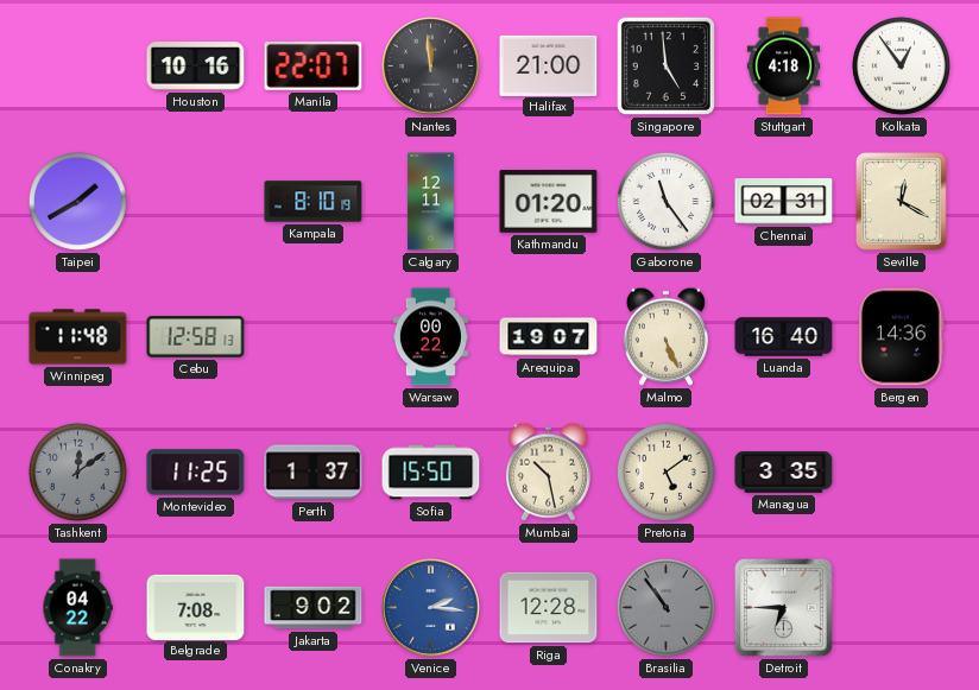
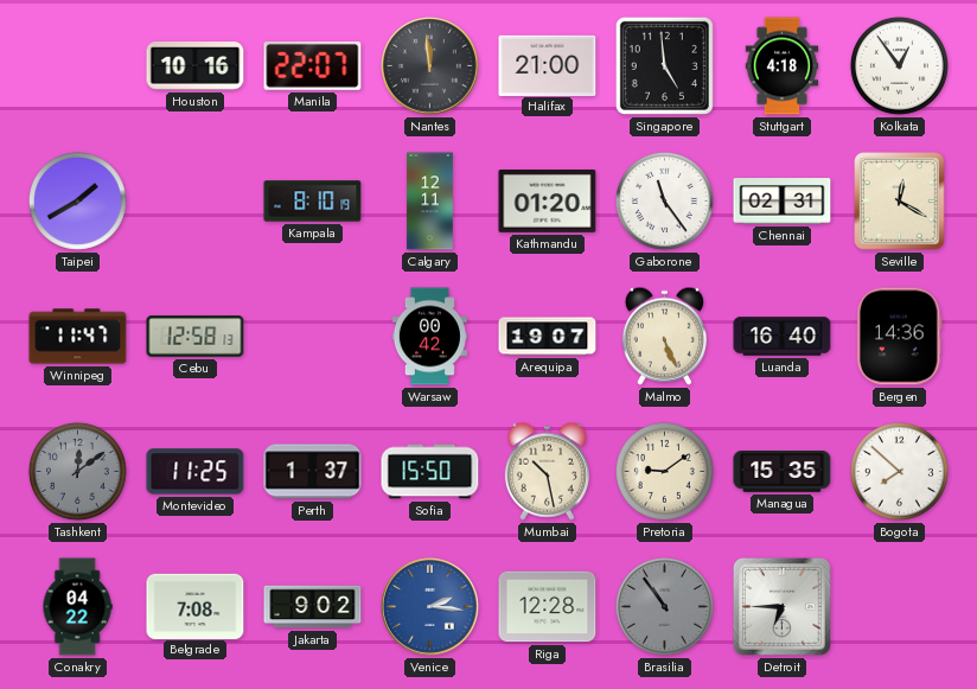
Winnipeg: 11:48 -> 11:47 (78, 337)
Warsaw: 00:22 -> 00:42 (429, 337)
Pretoria: 5:09 -> 9:09 (664, 471)
Managua: 3:35 -> 15:35 (783, 472)
Bogota: none -> 7:52 (899, 471)
